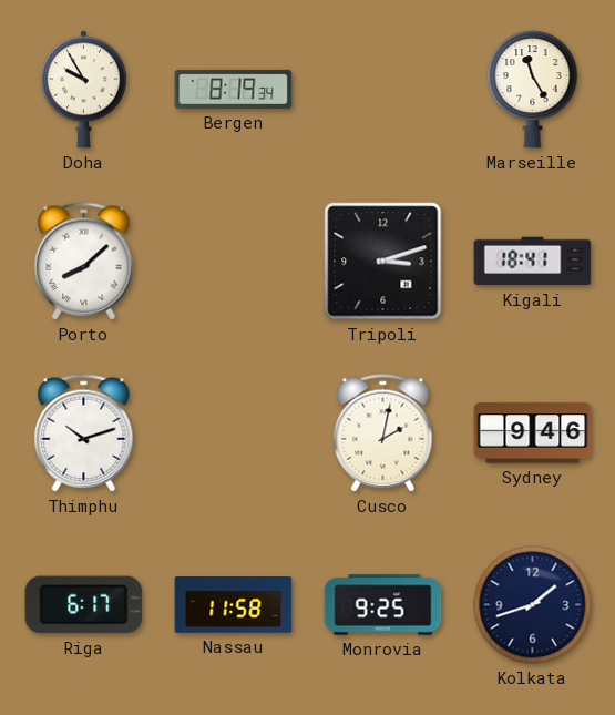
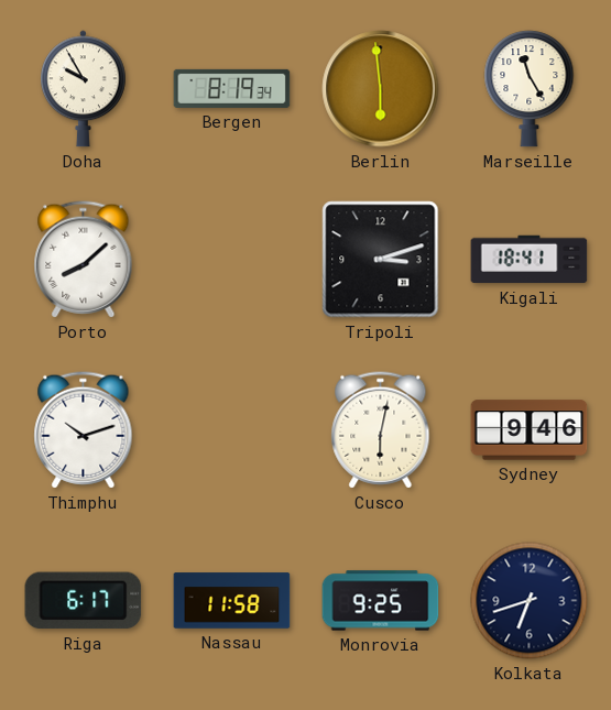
Berlin: none -> 5:59 (381, 89)
Cusco: 2:02 -> 6:02 (381, 430)
Kolkata: 1:42 -> 6:42 (530, 601)
